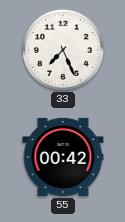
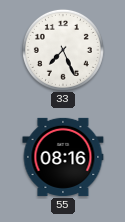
55: 00:42 -> 08:16 (63, 157)
